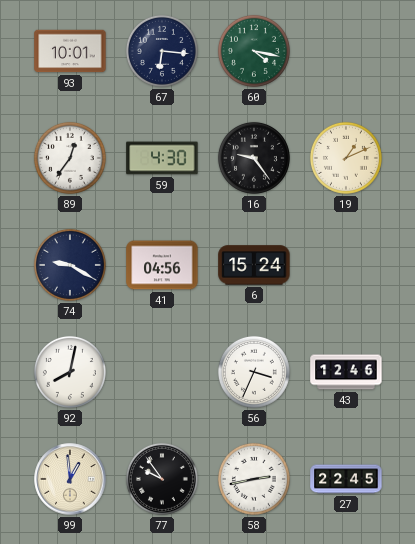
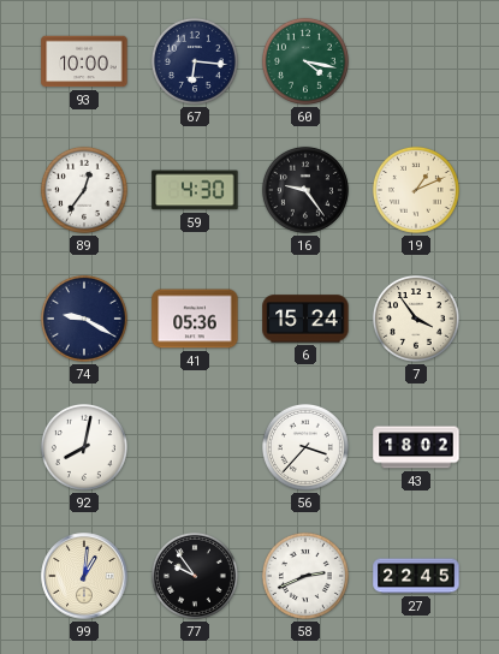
93: 10:01 -> 10:00 (84, 61)
41: 04:56 -> 05:36 (195, 319)
7: none -> 3:54 (416, 319)
56: 3:34 -> 3:37 (305, 447)
43: 12:46 -> 18:02 (416, 447)
99: 12:59 -> 1:01 (84, 576)
58: 2:43 -> 2:41 (305, 576)
